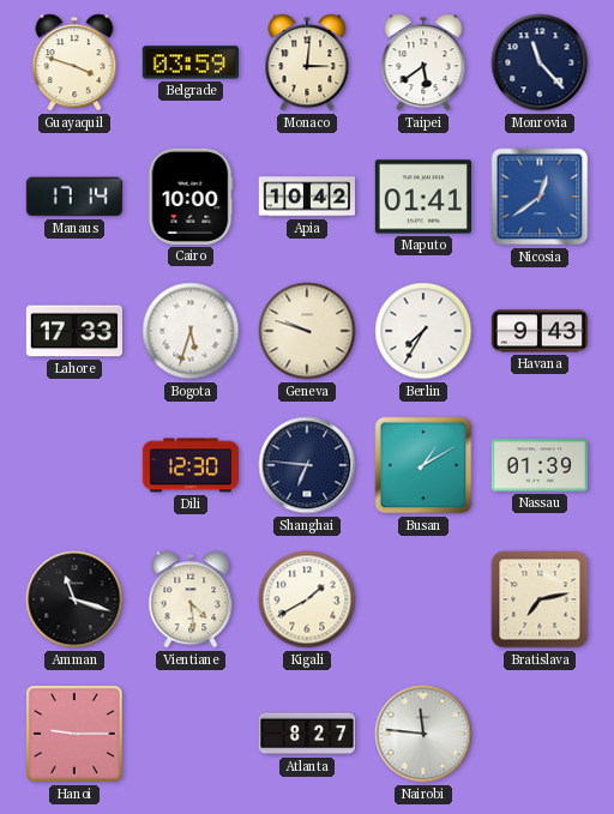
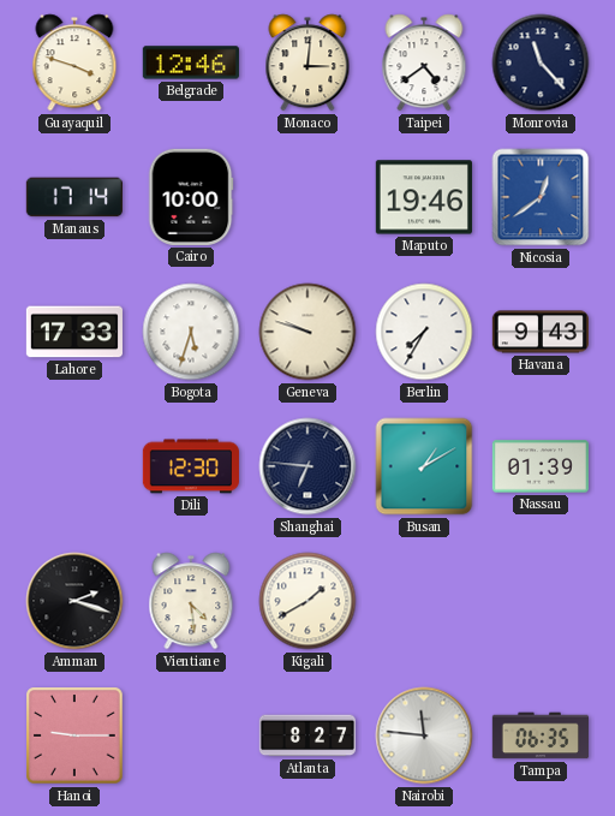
Belgrade: 03:59 -> 12:46 (191, 62)
Taipei: 5:39 -> 4:39 (424, 62)
Apia: 10:42 -> none (306, 197)
Maputo: 01:41 -> 19:46 (424, 197)
Amman: 11:18 -> 2:18 (74, 601)
Bratislava: 7:13 -> none (540, 599)
Tampa: none -> 06:35 (541, 735)
